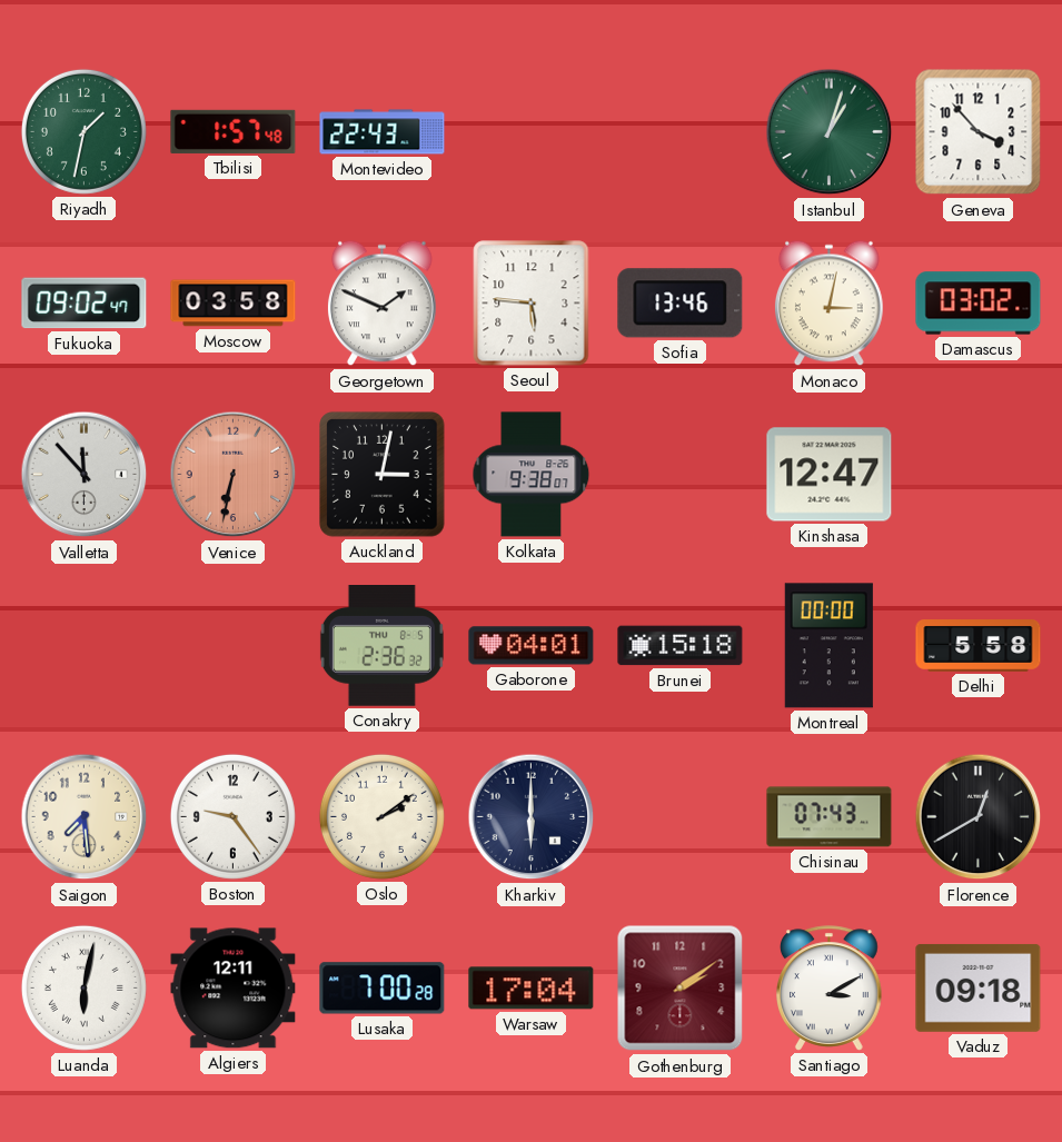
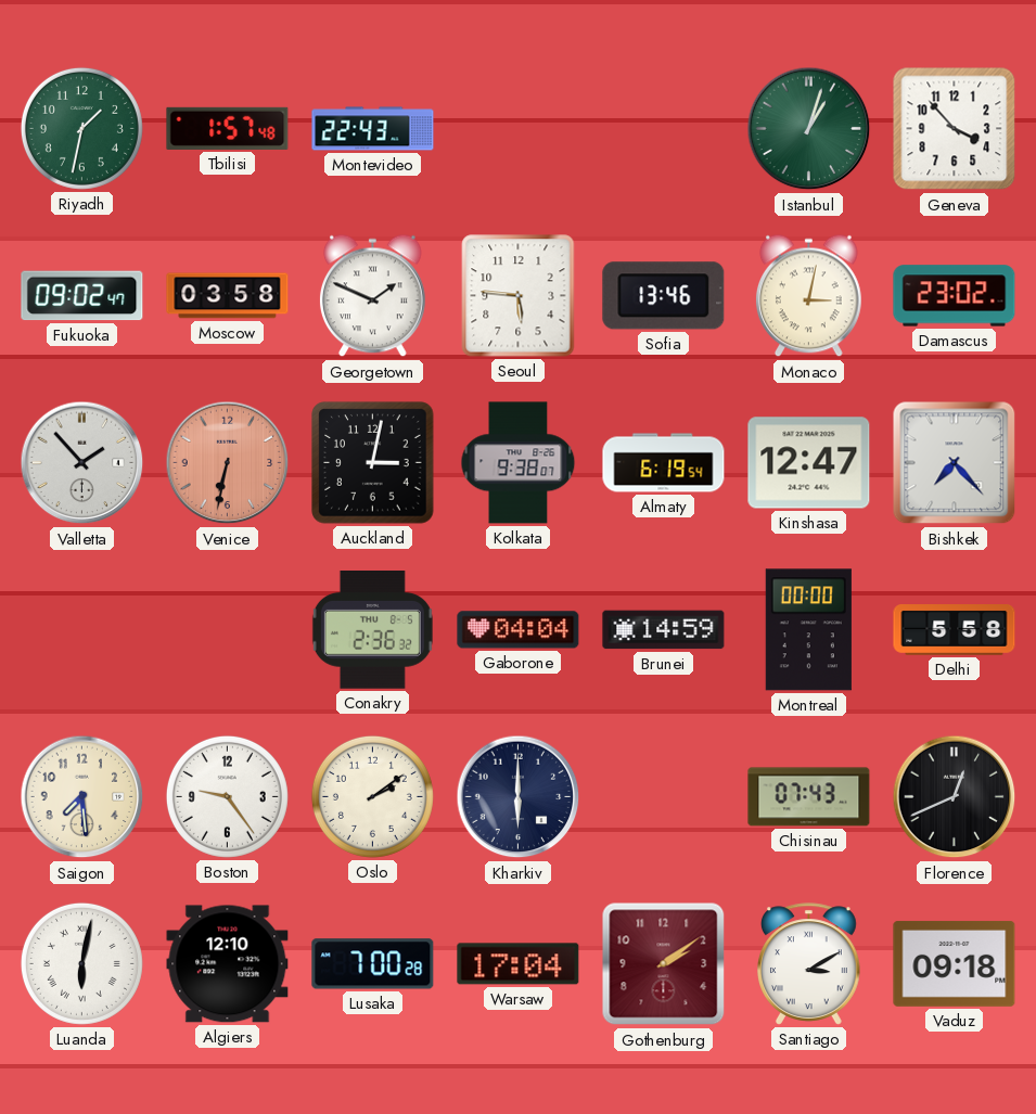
Damascus: 03:02 -> 23:02 (955, 296)
Valletta: 11:53 -> 1:53 (82, 463)
Almaty: none -> 6:19 (664, 463)
Bishkek: none -> 7:23 (955, 463)
Gaborone: 04:01 -> 04:04 (519, 630)
Brunei: 15:18 -> 14:59 (664, 630)
Florence: 12:40 -> 12:41 (955, 797)
Algiers: 12:11 -> 12:10 (228, 964)
